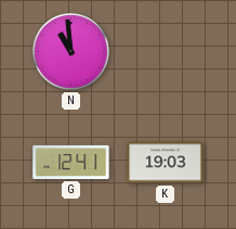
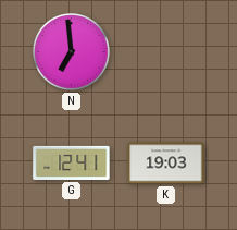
N: 10:59 -> 6:59 (72, 52)
